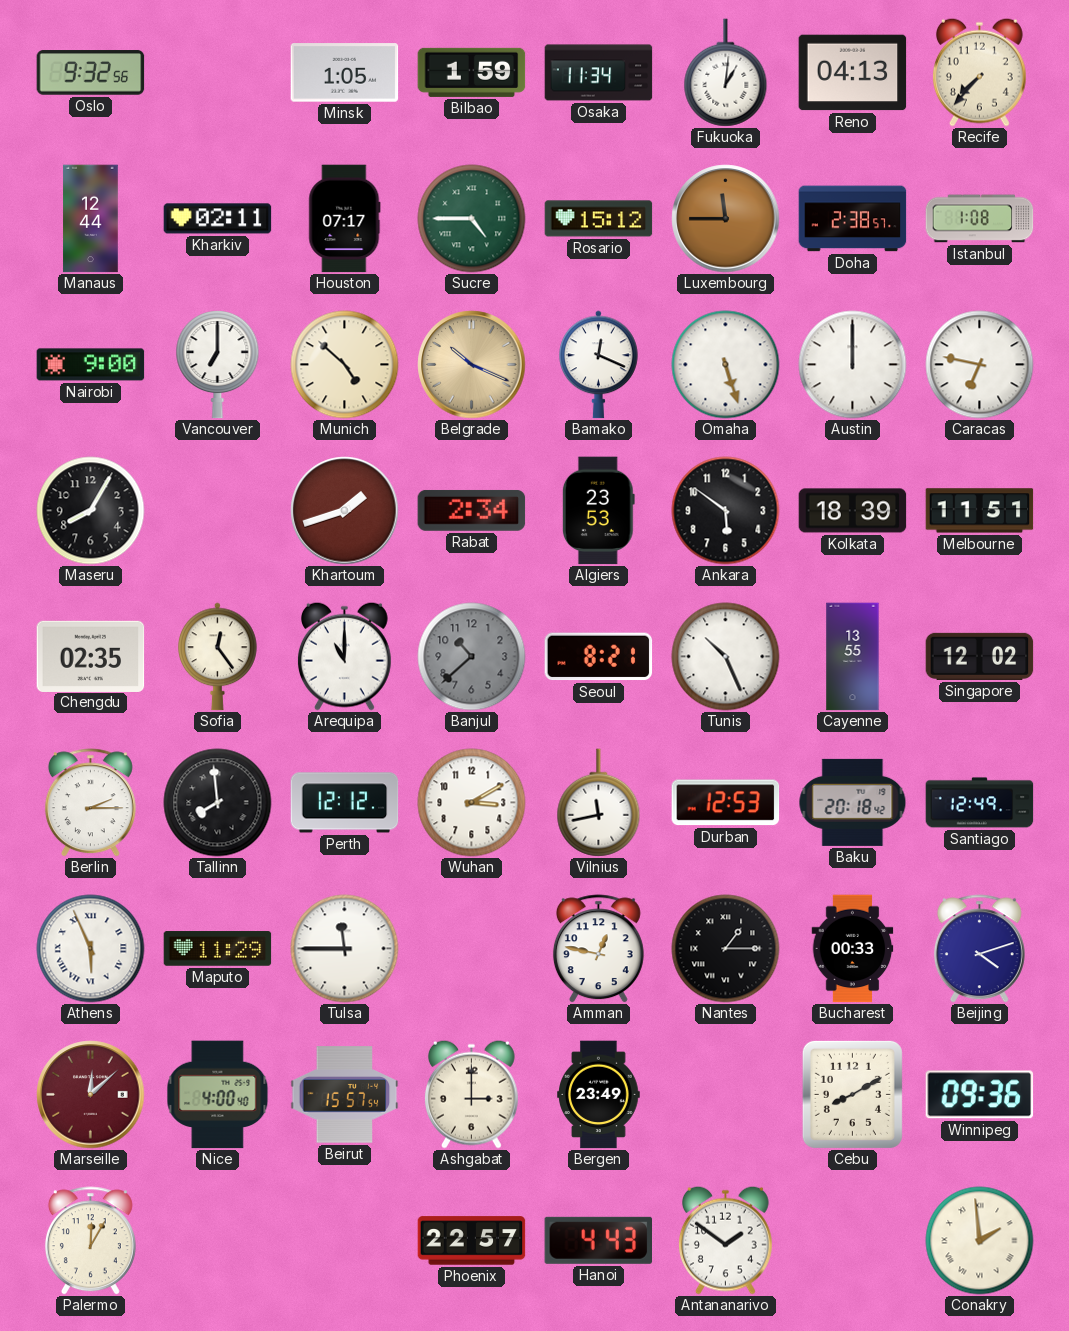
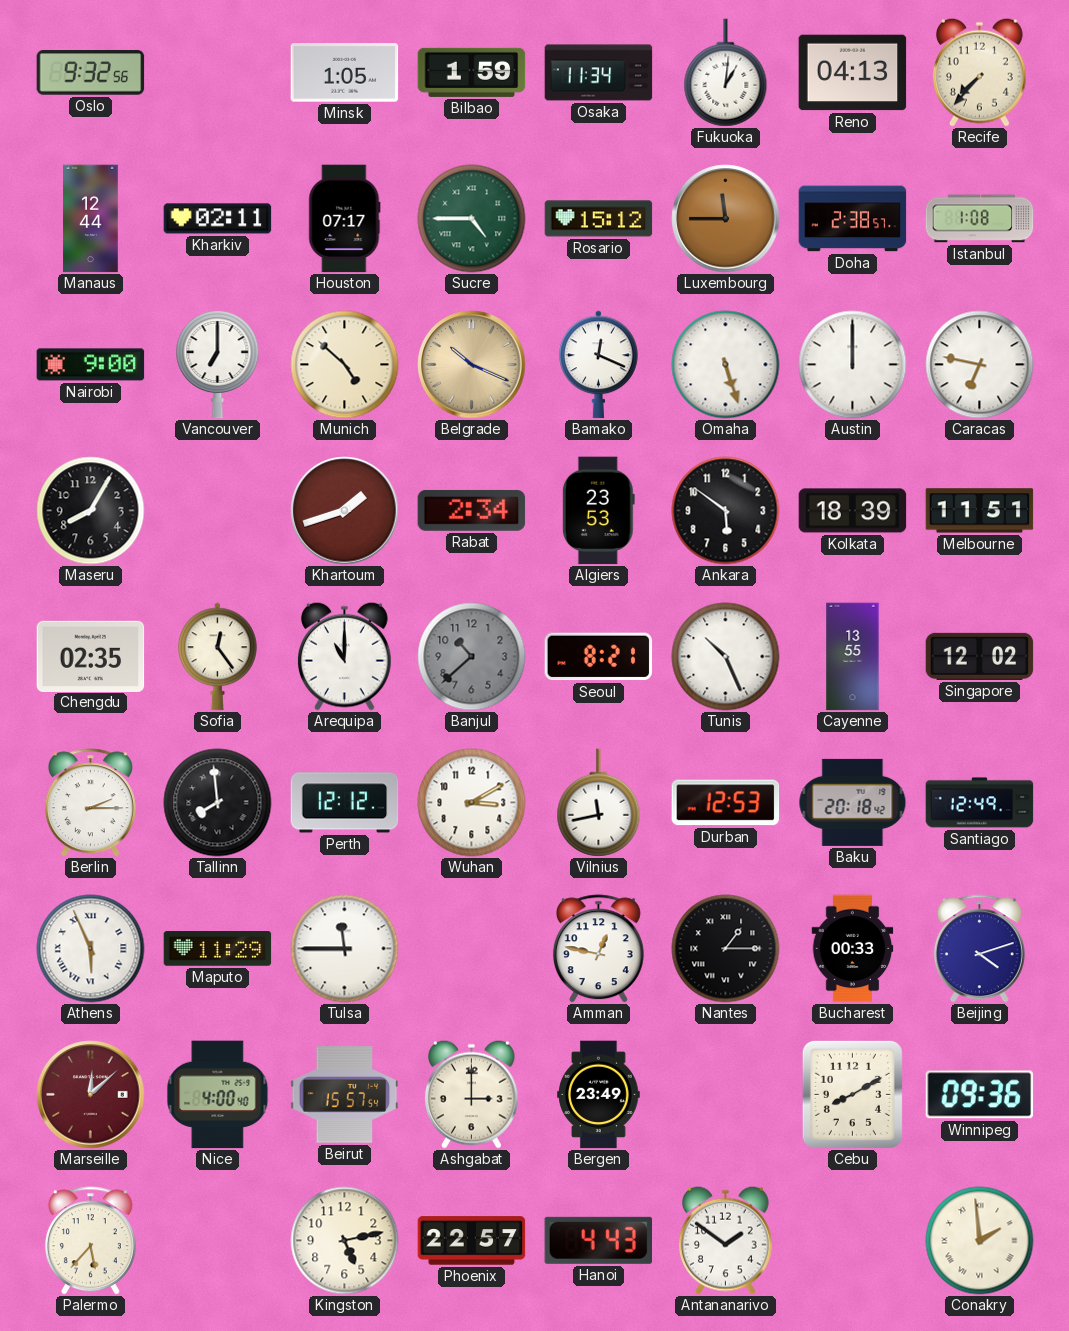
Palermo: 12:05 -> 5:37 (90, 1241)
Kingston: none -> 5:13 (345, 1241)
